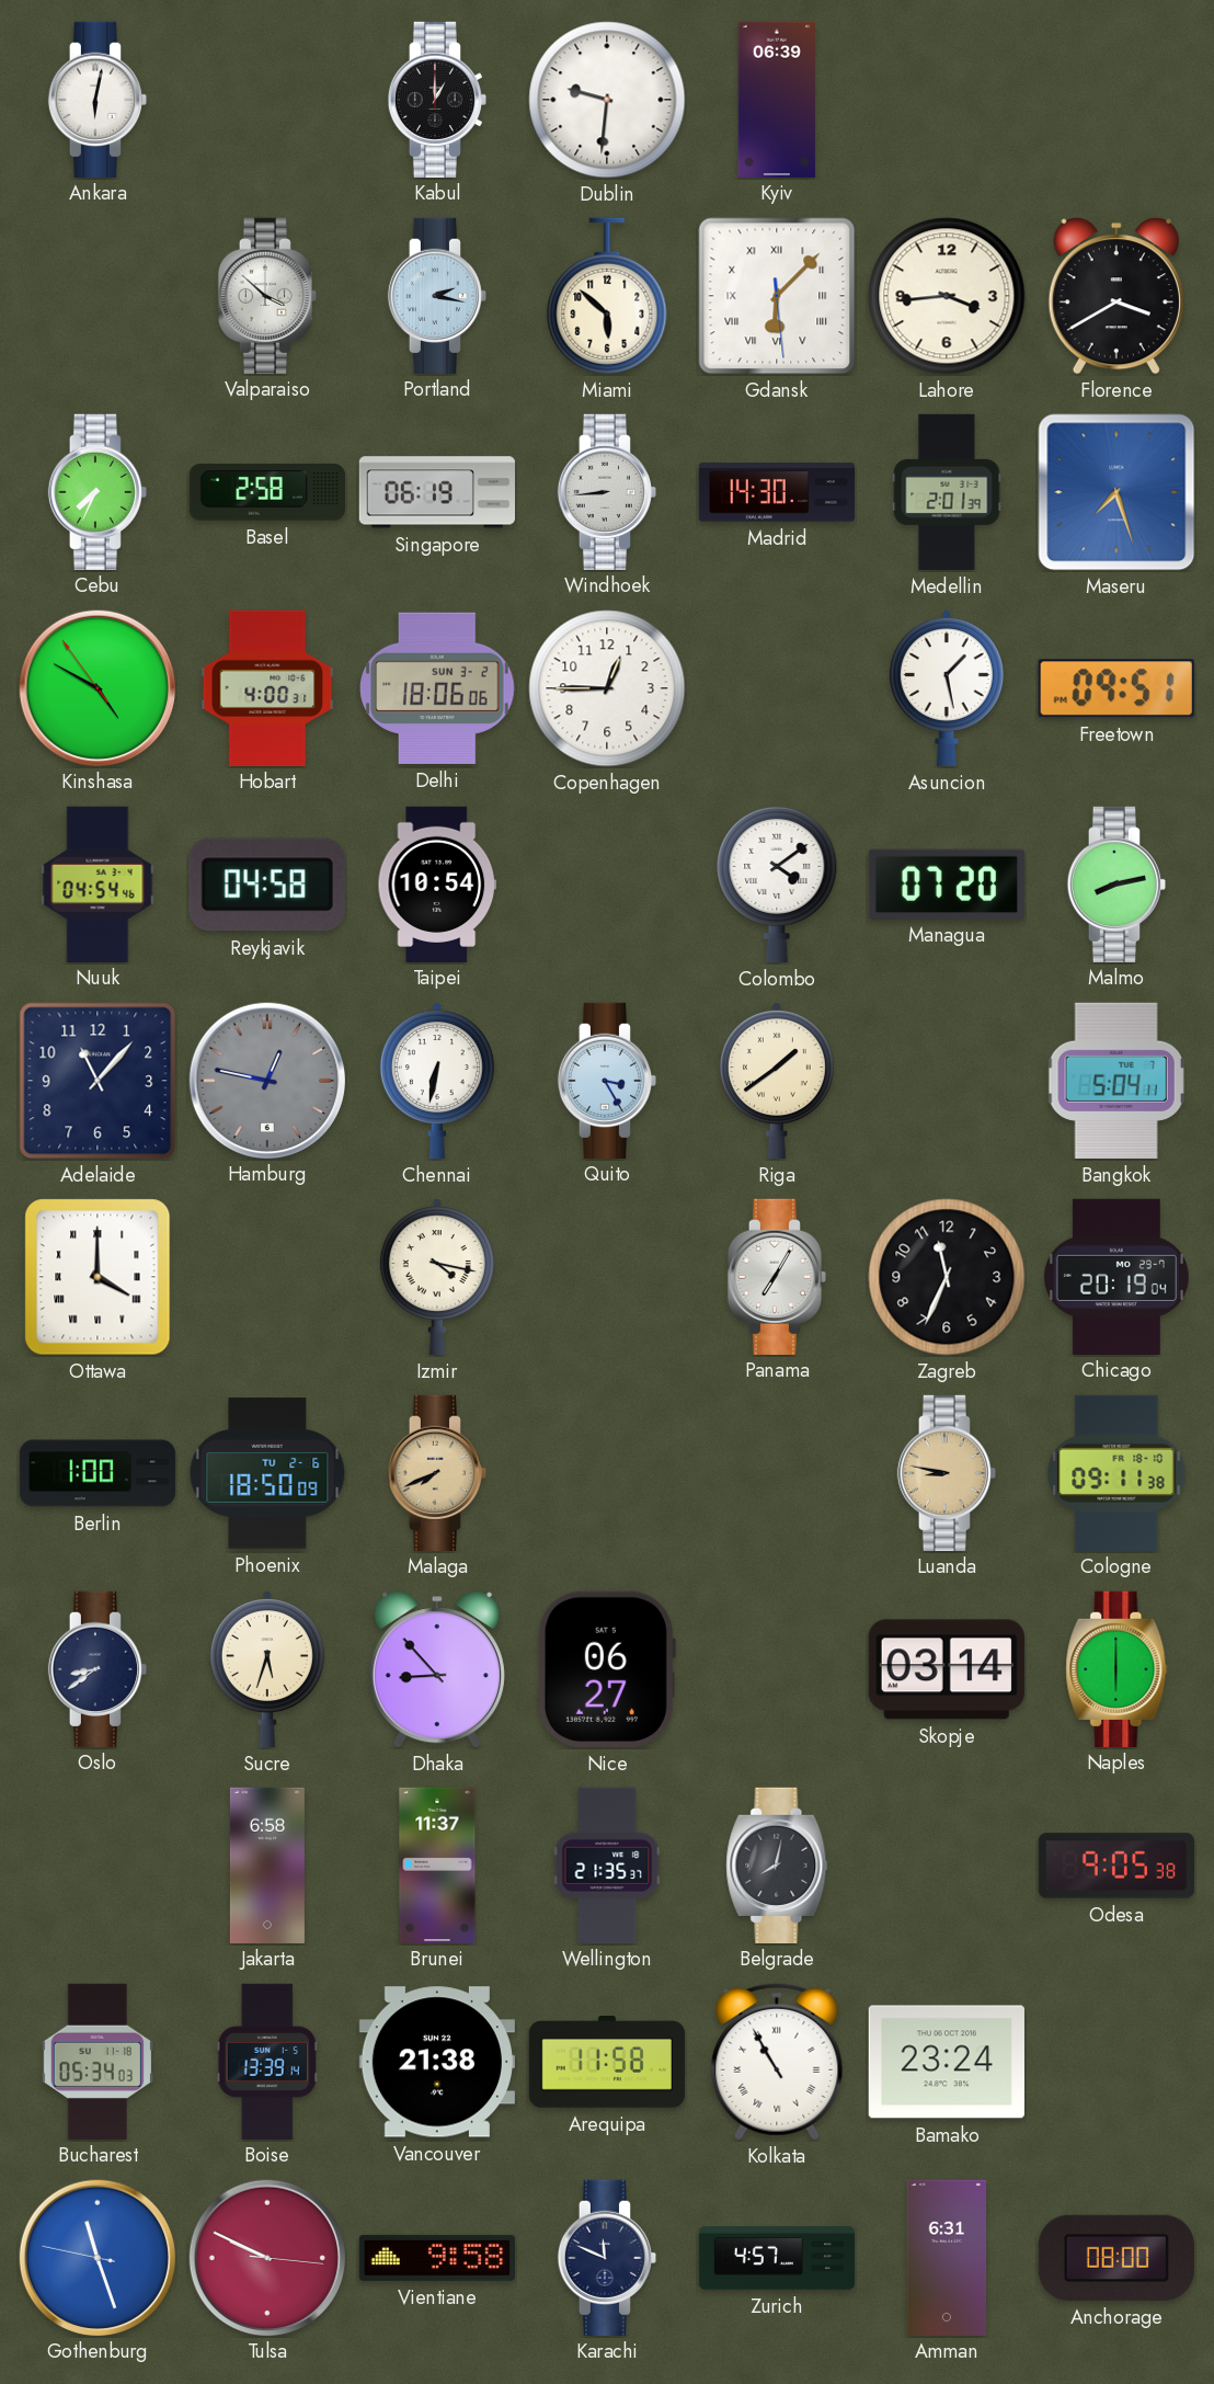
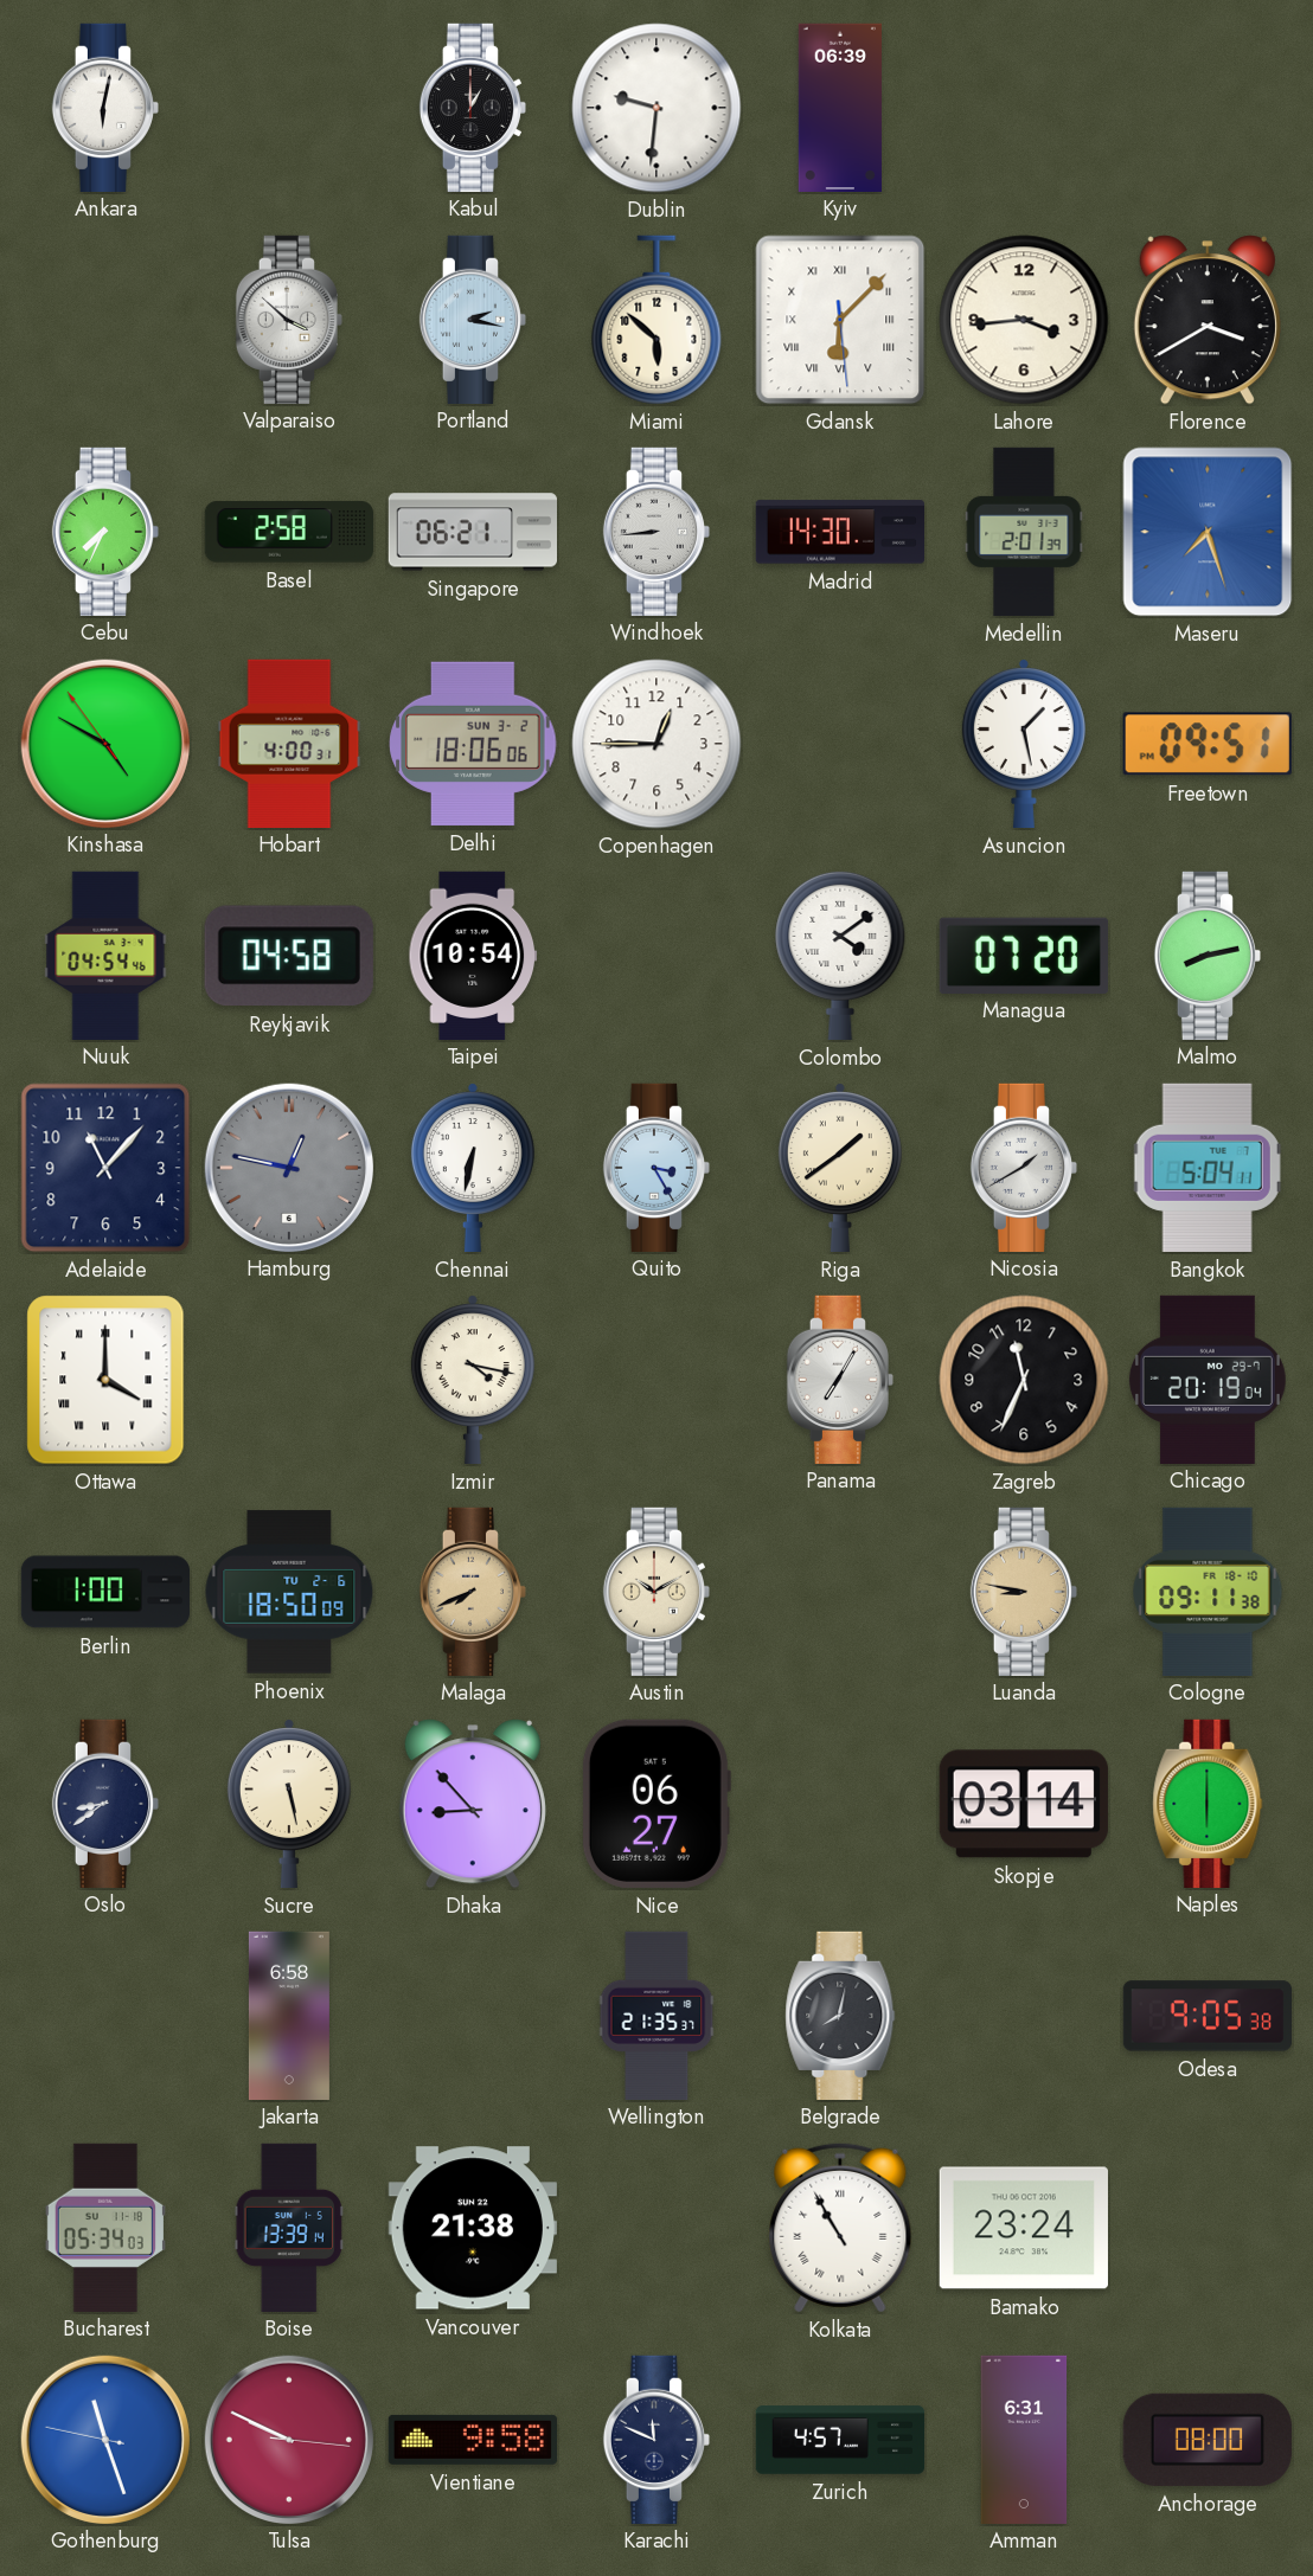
Singapore: 06:19 -> 06:21 (472, 532)
Nicosia: none -> 1:40 (1023, 1167)
Austin: none -> 10:10 (655, 1591)
Sucre: 5:33 -> 5:28 (289, 1804)
Brunei: 11:37 -> none (437, 1864)
Arequipa: 11:58 -> none (606, 2063)
